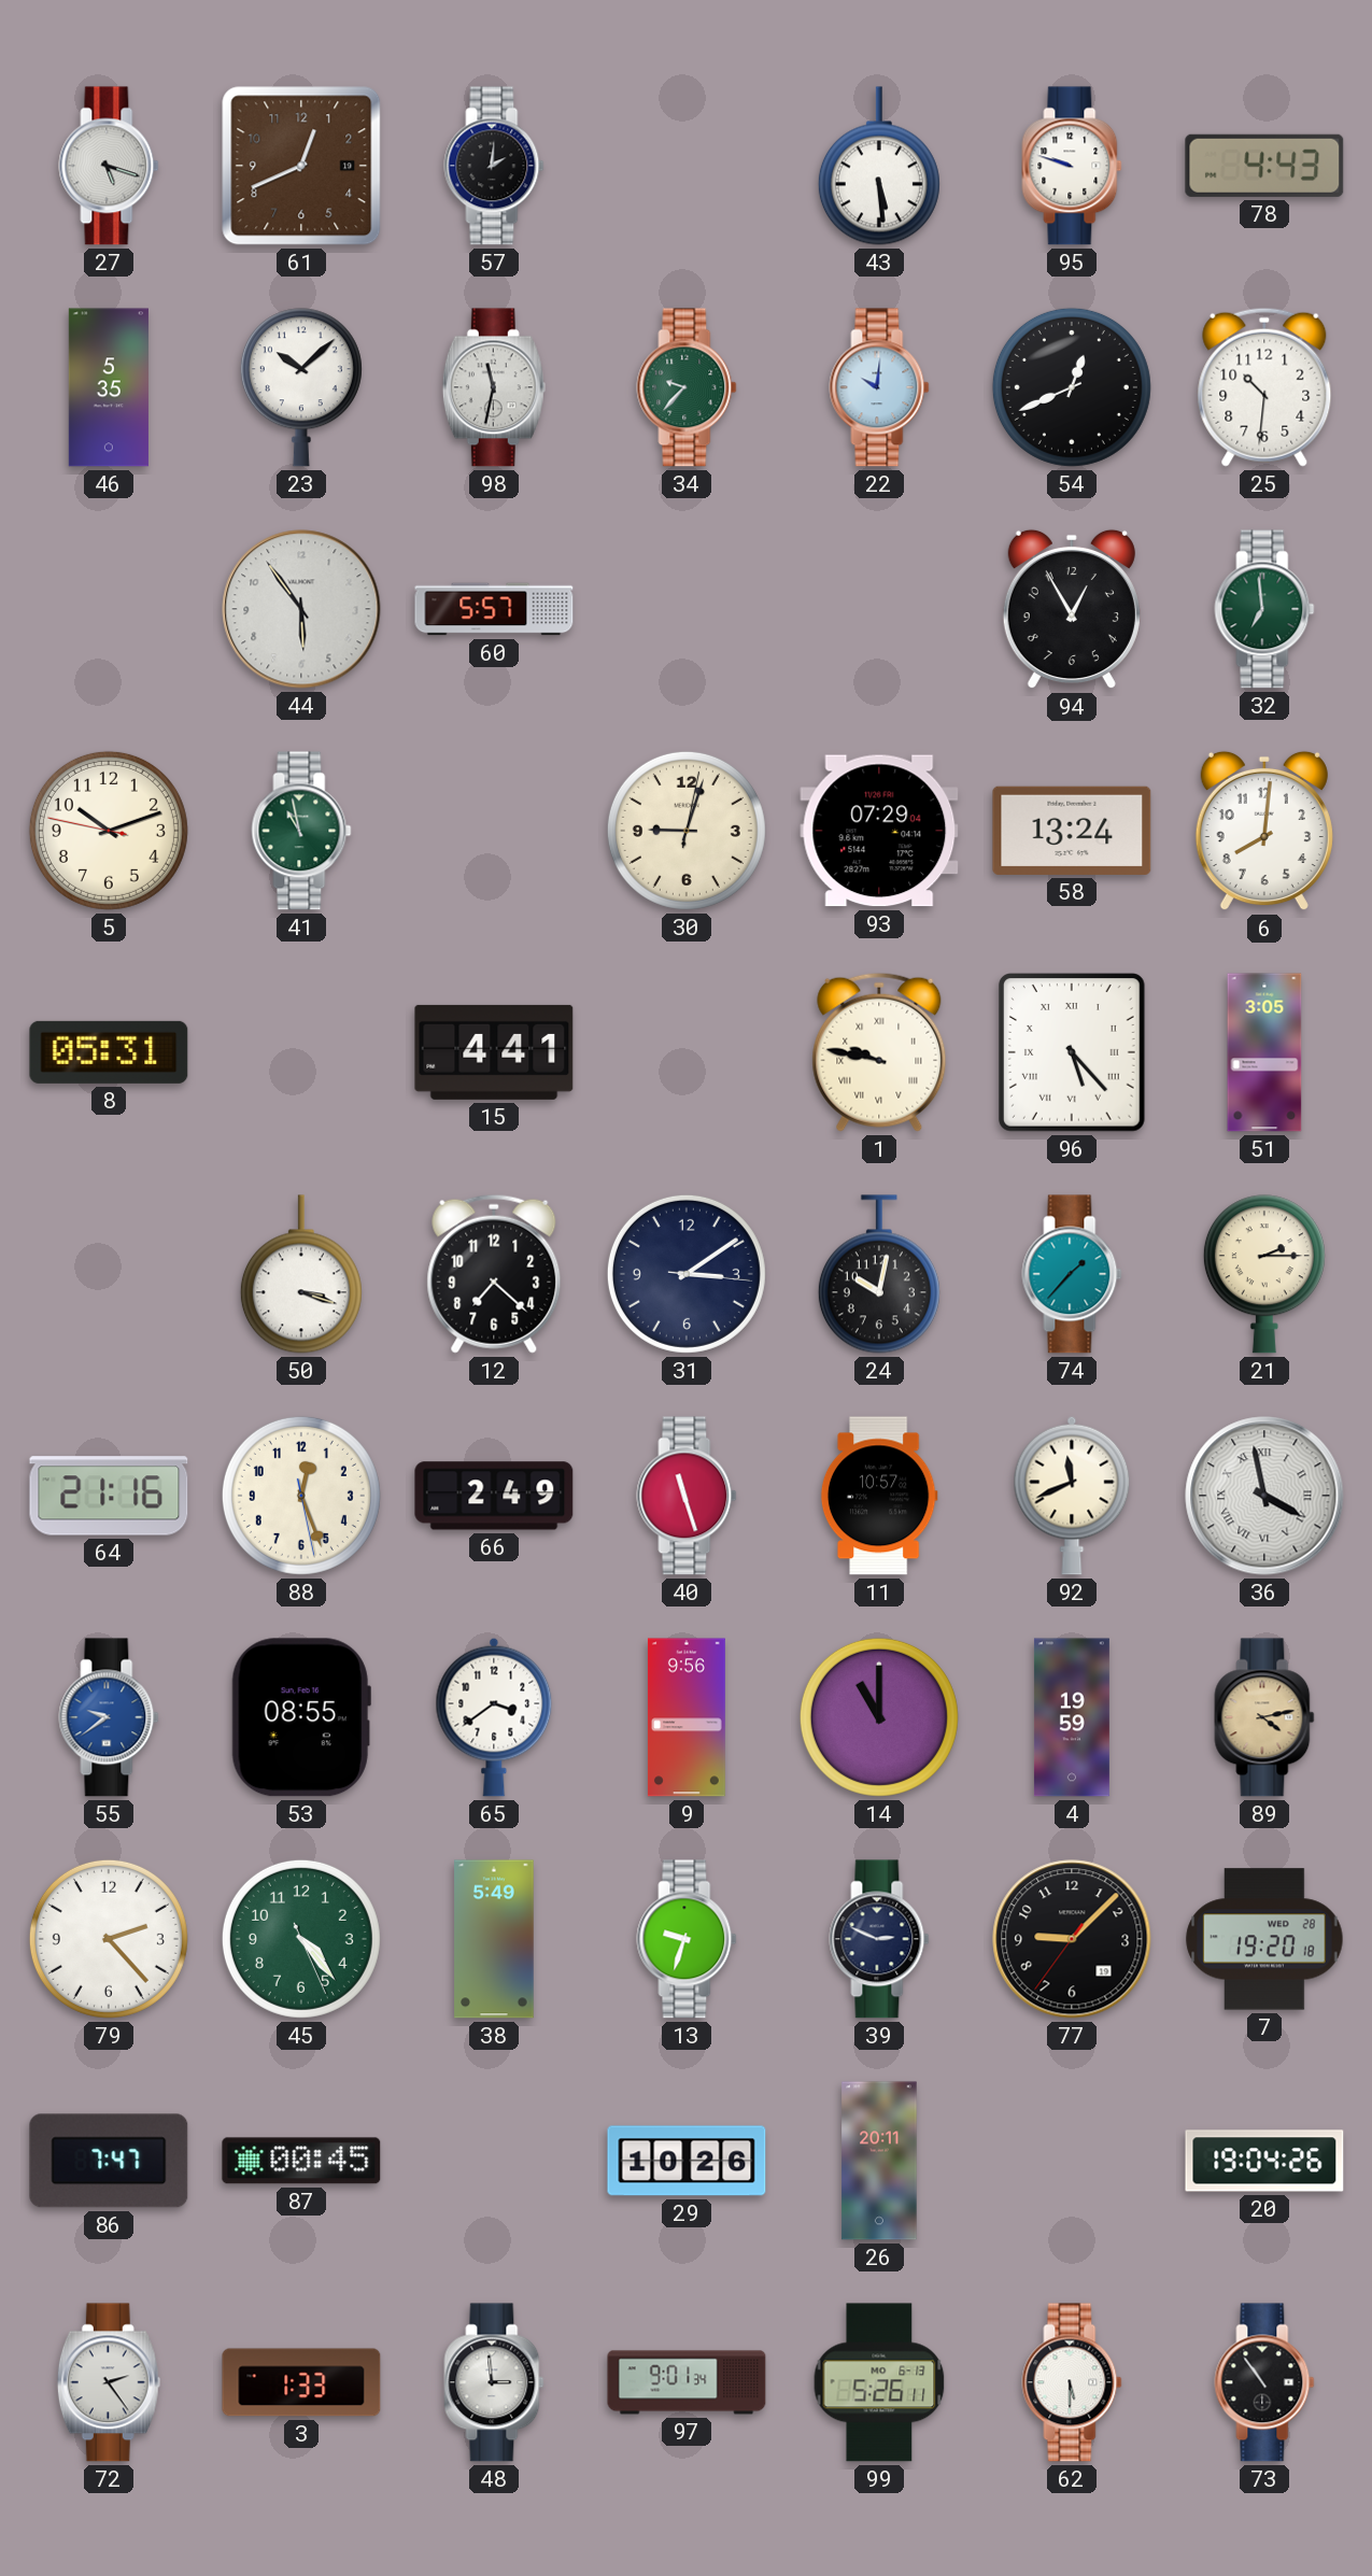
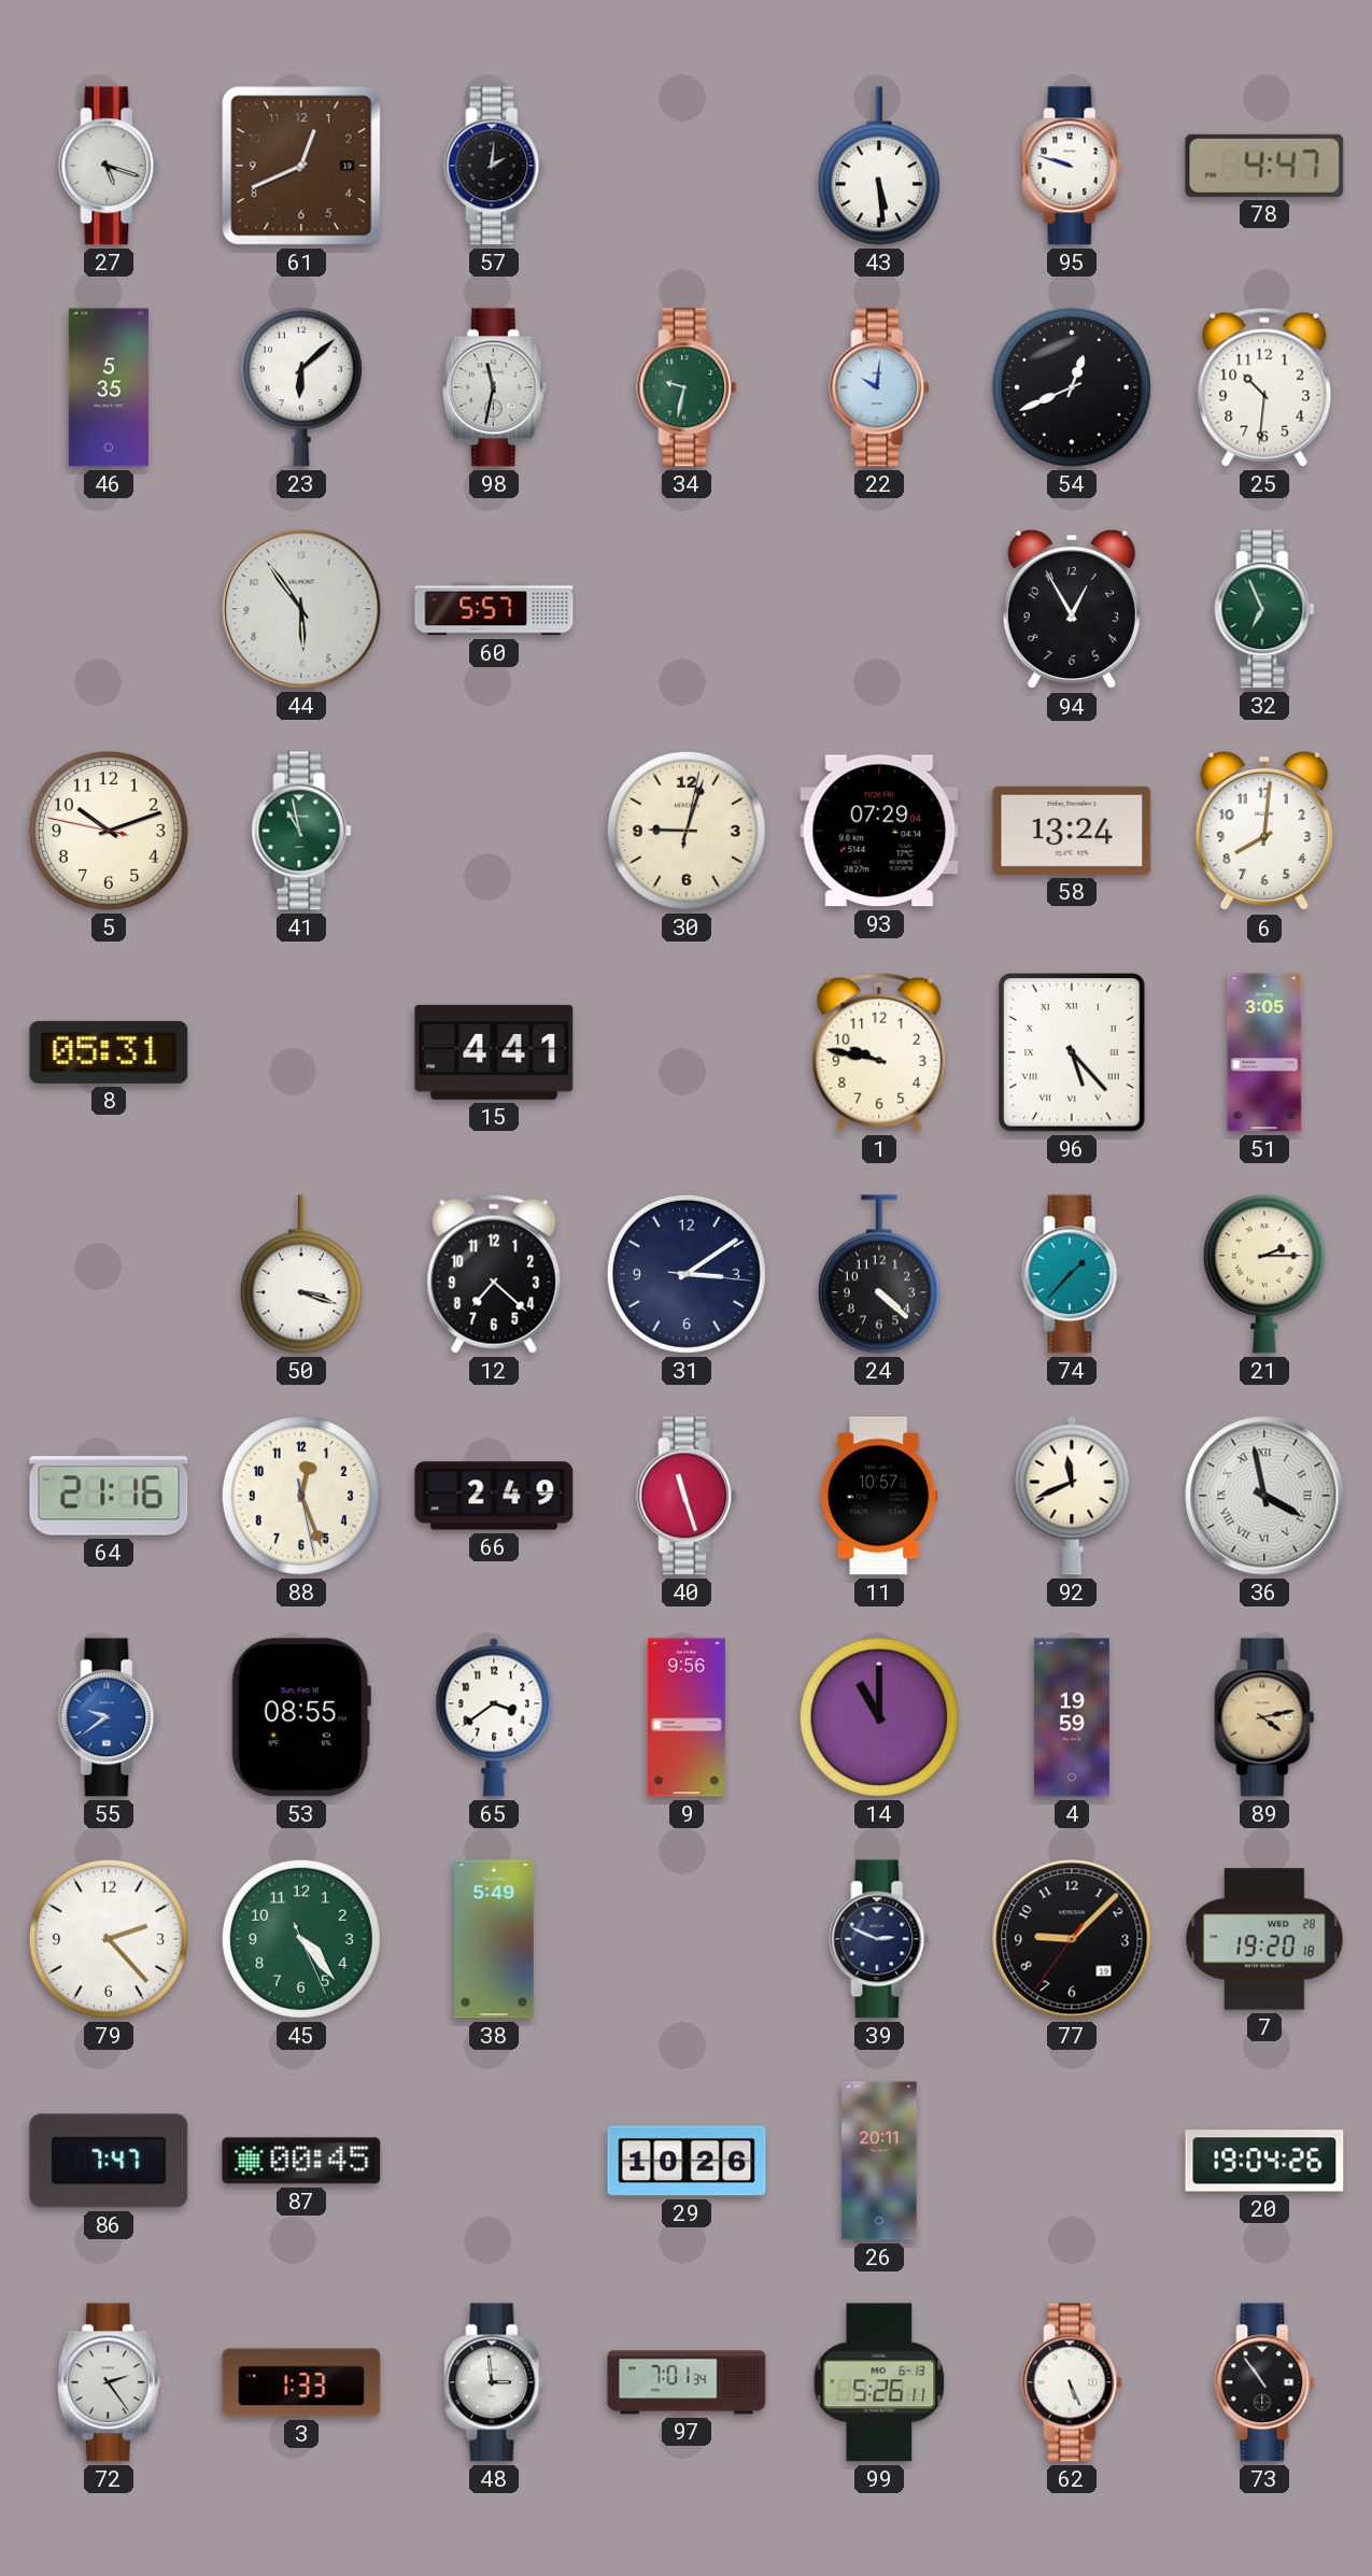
78: 4:43 -> 4:47 (1264, 166)
23: 10:08 -> 6:08 (301, 387)
34: 9:37 -> 9:32 (687, 387)
32: 6:59 -> 6:56 (1264, 609)
1 numerals: Roman -> Arabic (879, 1052)
24: 10:02 -> 4:22 (879, 1274)
13: 9:33 -> none (687, 1939)
97: 9:01 -> 7:01 (687, 2382)
62: 5:30 -> 5:26 (1072, 2382)
